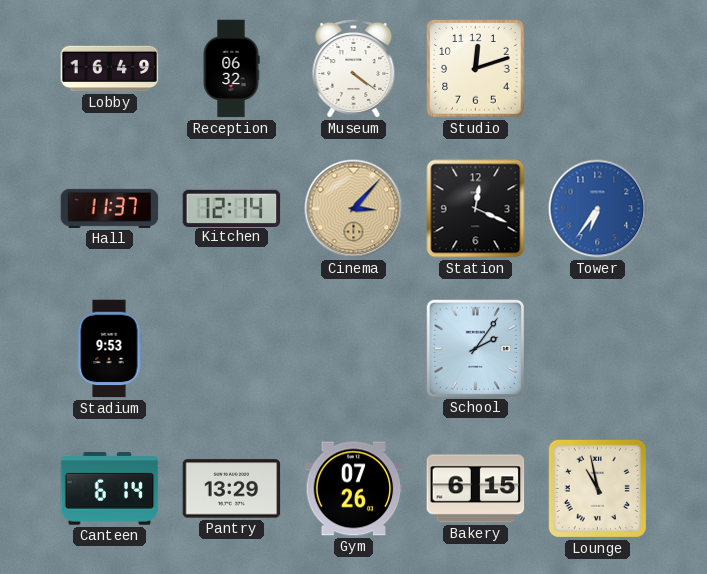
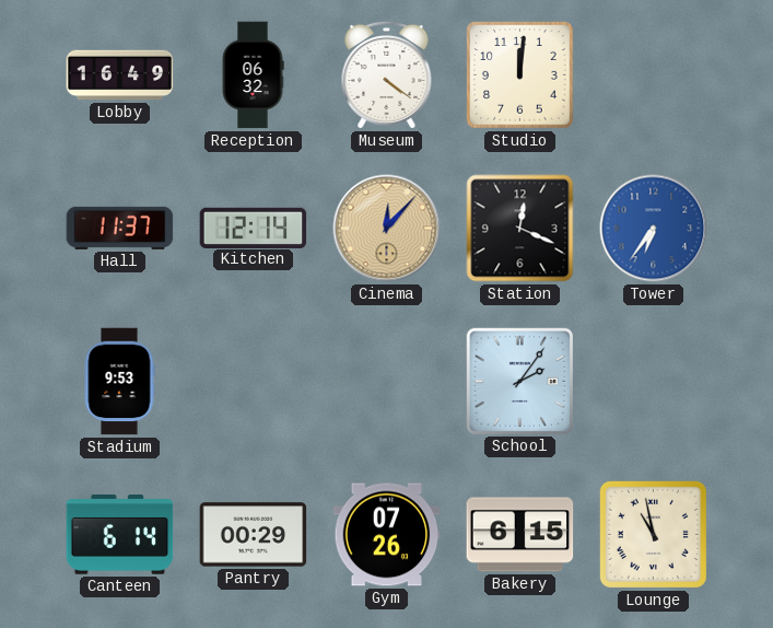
Studio: 12:12 -> 12:01 (520, 75)
Cinema: 3:07 -> 12:07 (387, 229)
Pantry: 13:29 -> 00:29 (254, 535)
